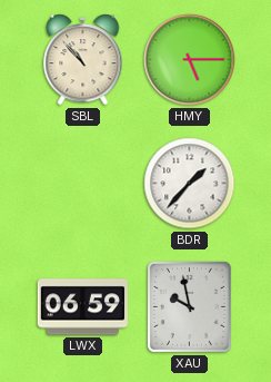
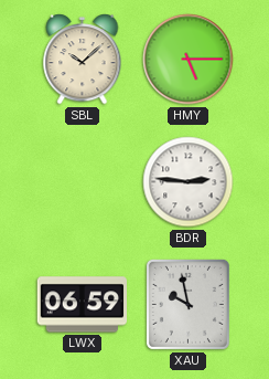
SBL: 10:53 -> 10:08 (83, 60)
BDR: 1:37 -> 2:46 (189, 182)
